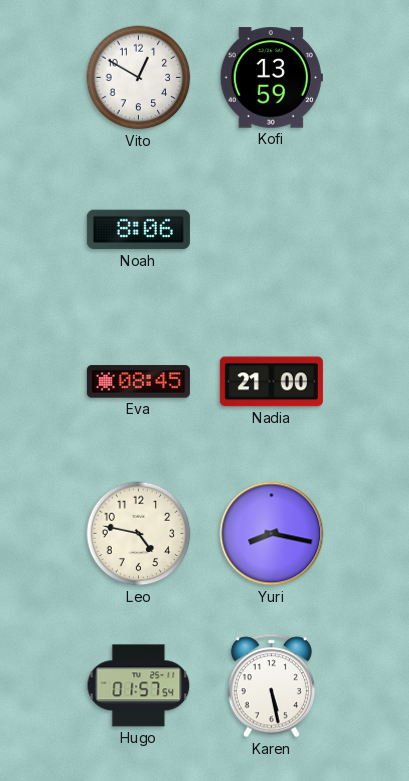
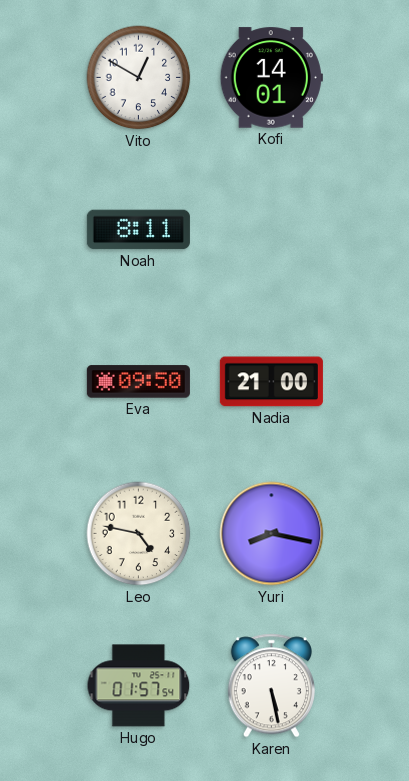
Kofi: 13:59 -> 14:01 (271, 78)
Noah: 8:06 -> 8:11 (138, 230)
Eva: 08:45 -> 09:50 (138, 382)
